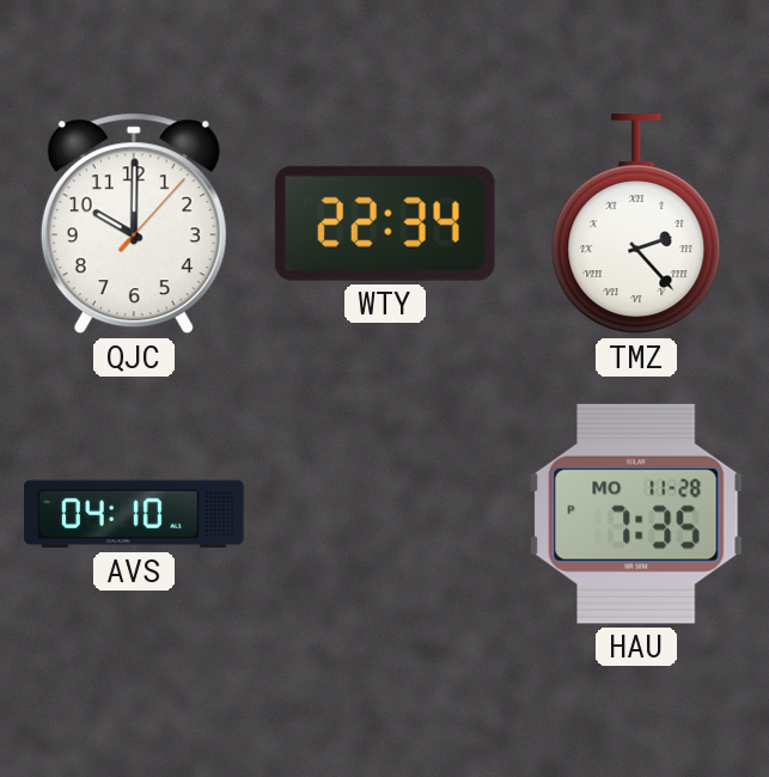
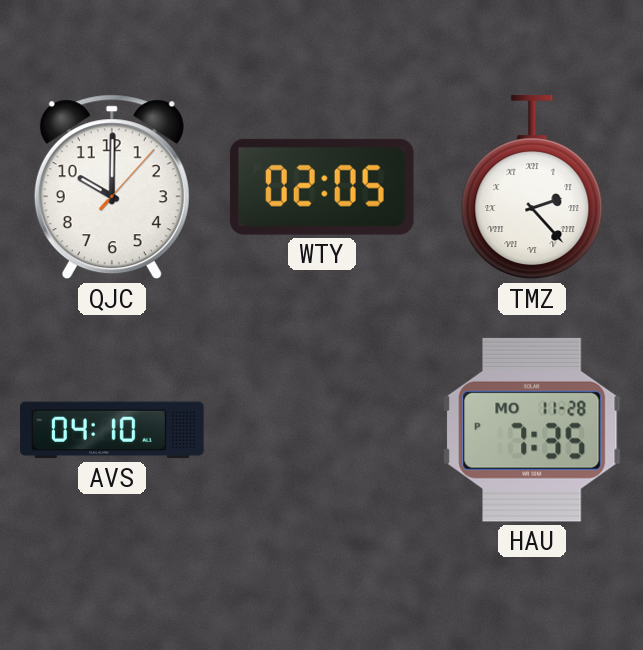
WTY: 22:34 -> 02:05 (322, 187)
